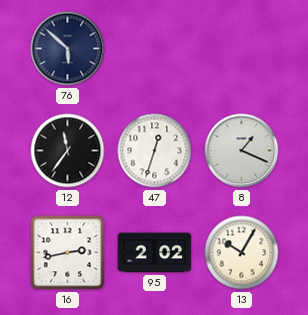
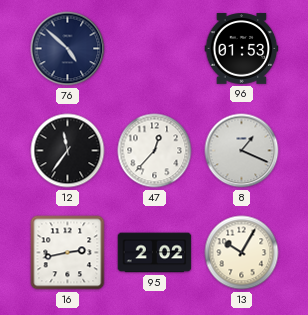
76: 5:52 -> 4:52 (68, 49)
96: none -> 01:53 (242, 49)
47: 12:33 -> 12:37 (155, 151)
